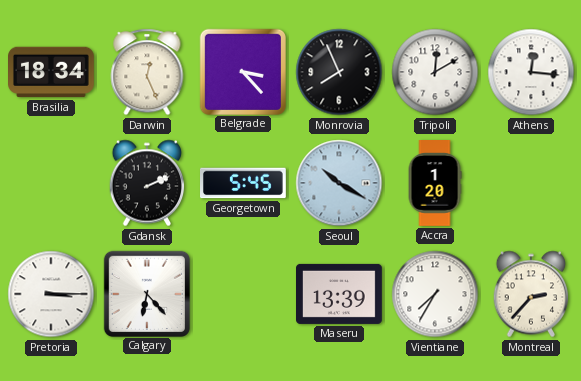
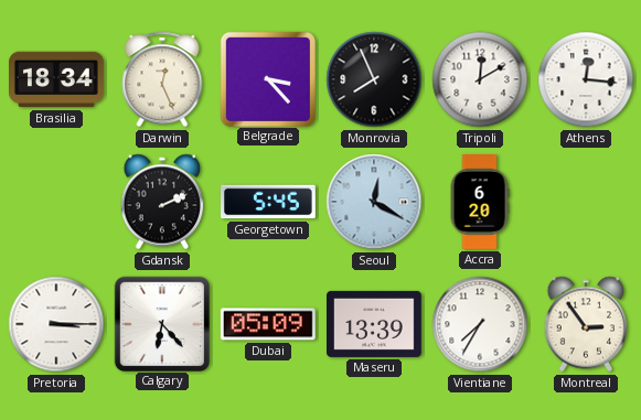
Seoul: 10:20 -> 12:20 (374, 202)
Accra: 1:20 -> 6:20 (480, 203)
Dubai: none -> 05:09 (268, 324)
Montreal: 2:37 -> 2:54 (586, 324)
